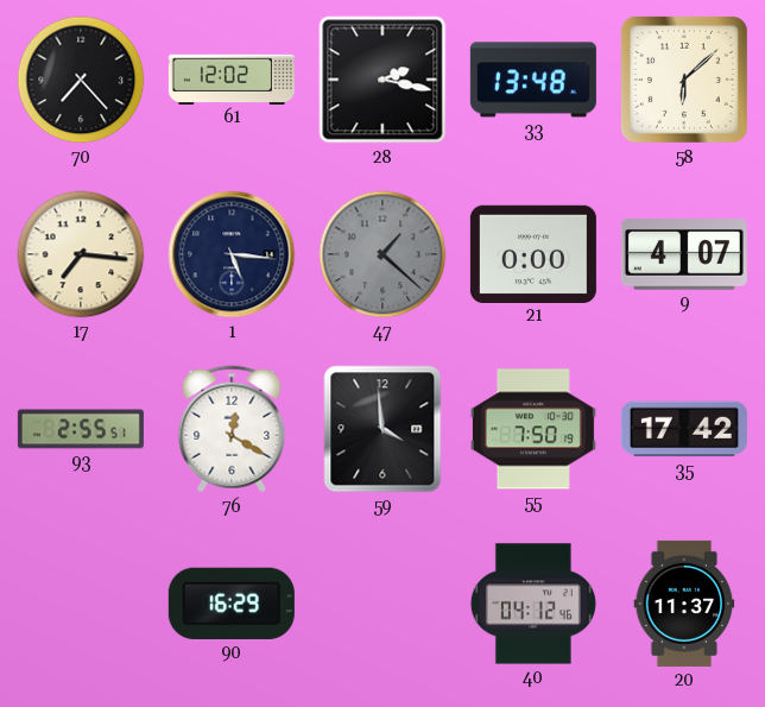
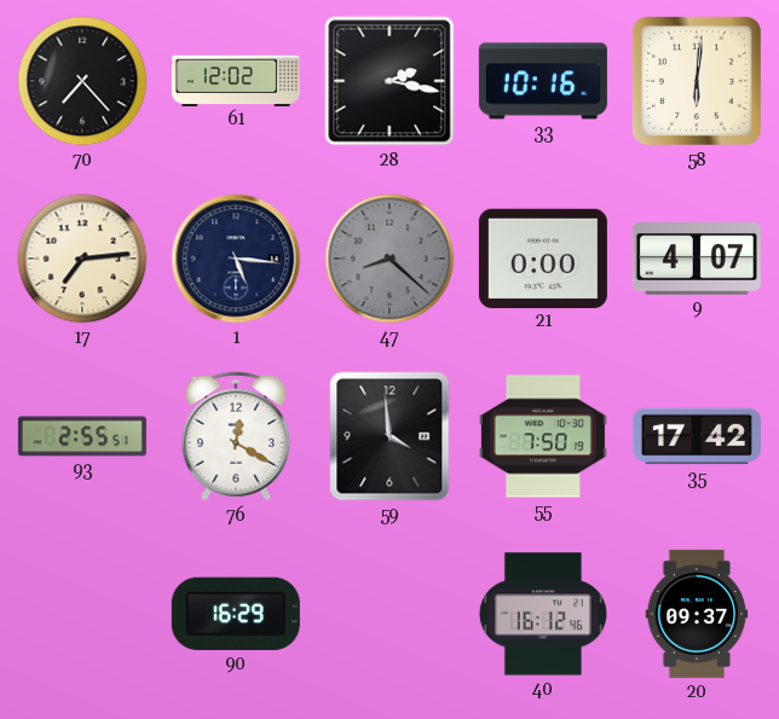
33: 13:48 -> 10:16 (543, 81)
58: 6:08 -> 6:01 (697, 81)
17: 7:16 -> 7:14 (82, 259)
47: 1:22 -> 8:22 (389, 259)
40: 04:12 -> 16:12 (543, 614)
20: 11:37 -> 09:37 (697, 614)
